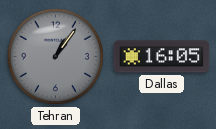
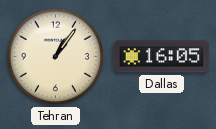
Tehran dial: grey -> cream (56, 57)
